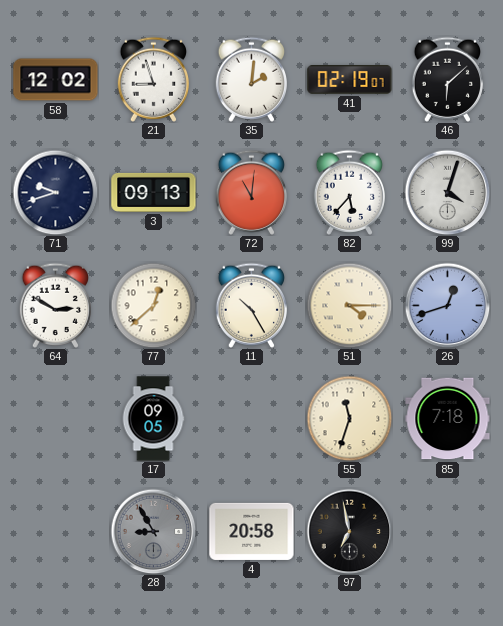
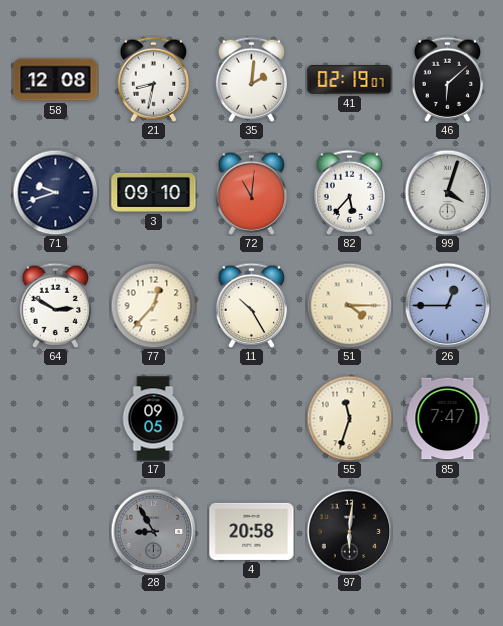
58: 12:02 -> 12:08 (56, 80)
21: 8:57 -> 8:32 (153, 79)
3: 09:13 -> 09:10 (154, 192)
77: 12:38 -> 12:37 (153, 305)
26: 12:42 -> 12:45 (447, 305)
85: 7:18 -> 7:47 (448, 419)
97: 6:58 -> 6:01 (349, 531)
